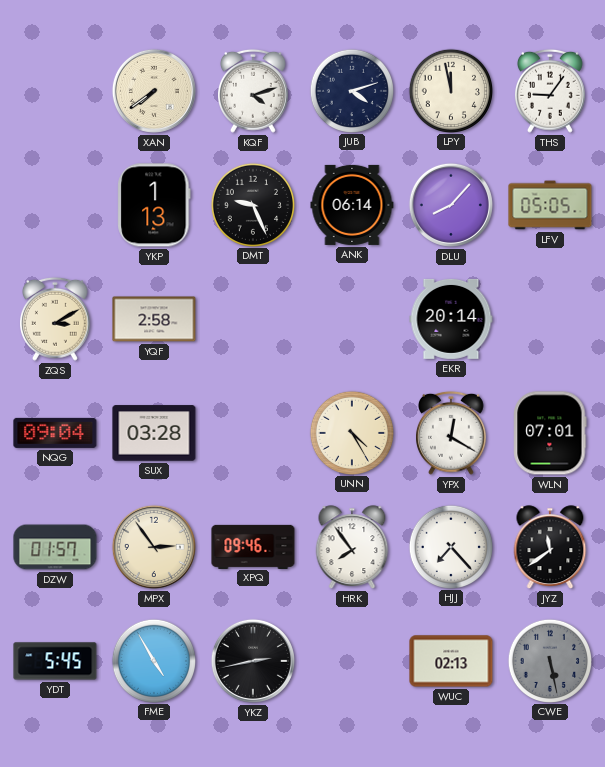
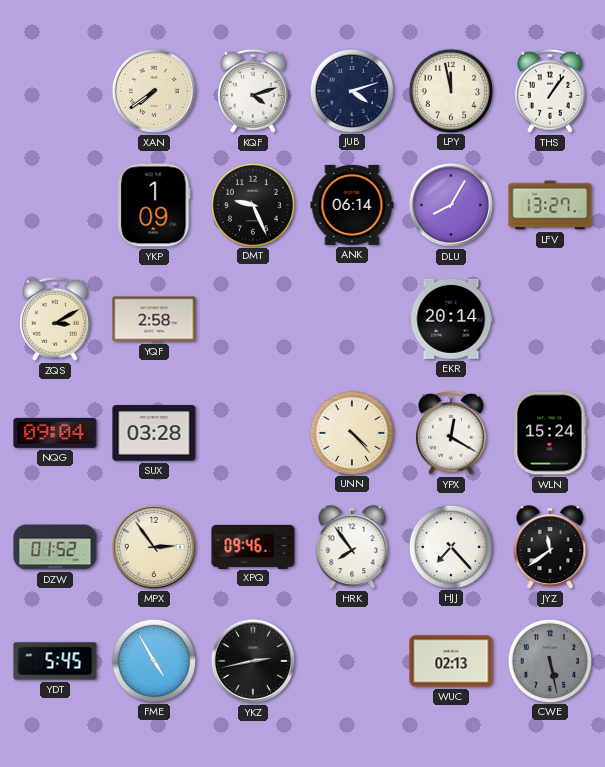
THS: 9:06 -> 1:06 (551, 91)
YKP: 1:13 -> 1:09 (154, 205)
DLU: 8:07 -> 8:05 (451, 205)
LFV: 05:05 -> 13:27 (550, 205)
UNN: 4:25 -> 4:23 (351, 432)
WLN: 07:01 -> 15:24 (550, 433)
DZW: 01:57 -> 01:52 (55, 547)
